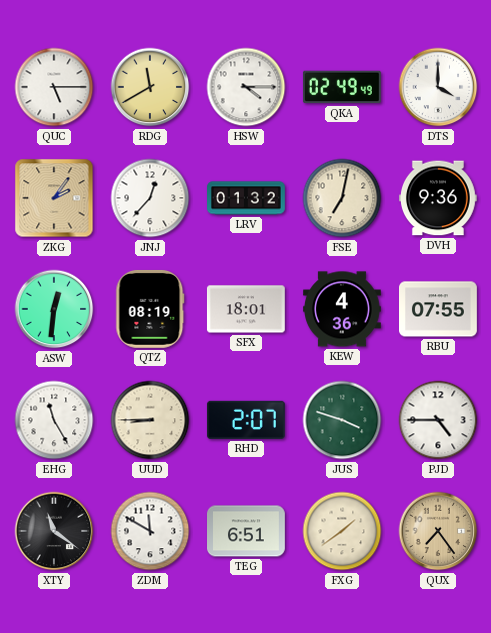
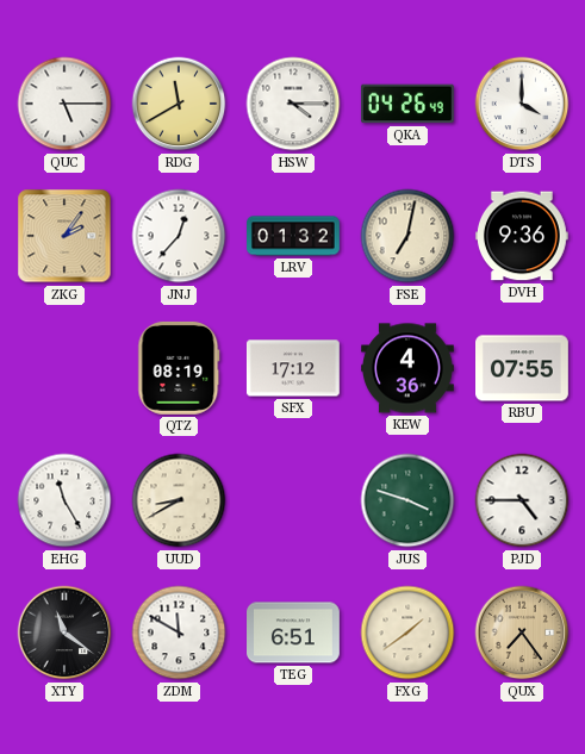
QKA: 02:49 -> 04:26 (407, 104)
ASW: 12:31 -> none (54, 309)
SFX: 18:01 -> 17:12 (293, 368)
UUD: 8:45 -> 8:40 (179, 500)
RHD: 2:07 -> none (246, 420)
